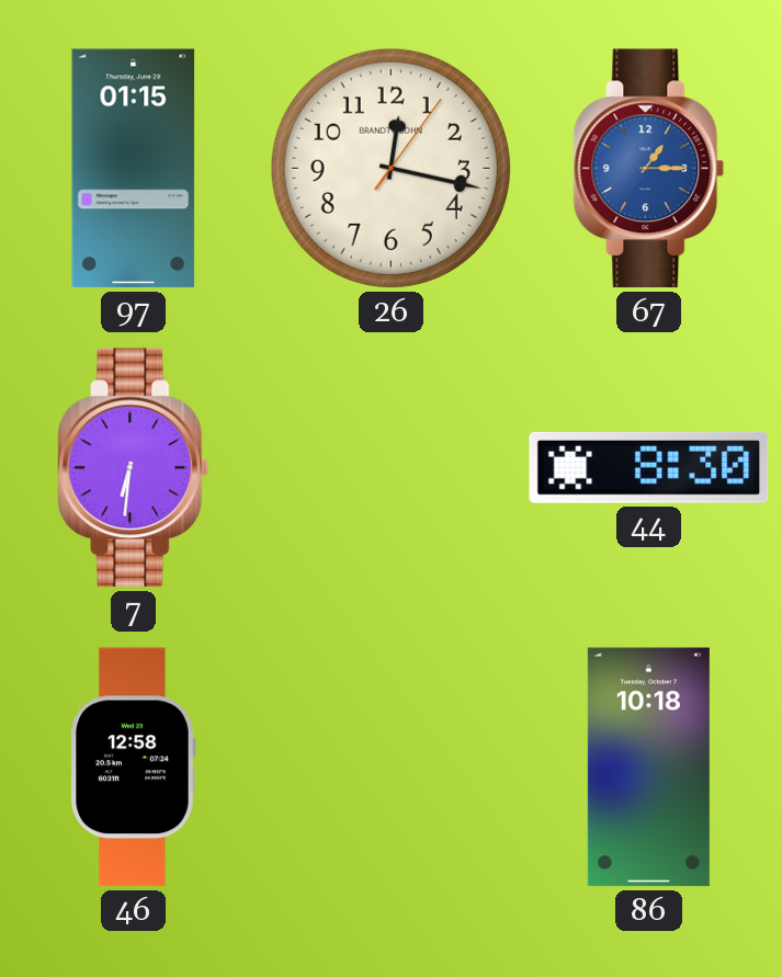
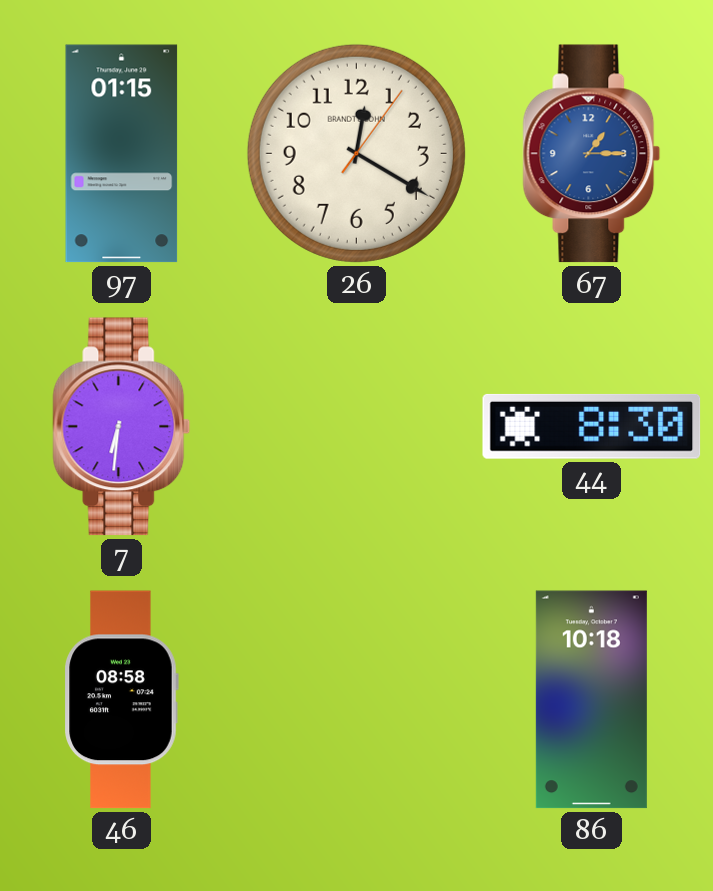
26: 12:17 -> 12:20 (356, 153)
46: 12:58 -> 08:58 (121, 700)
